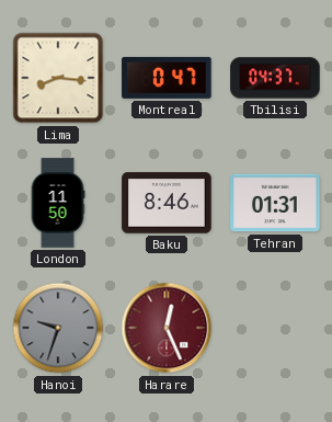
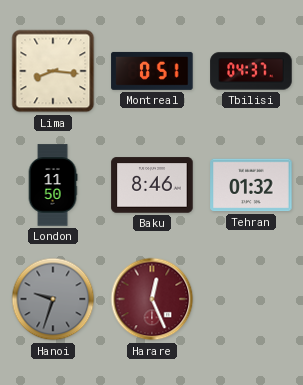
Montreal: 0:47 -> 0:51 (152, 71)
Tehran: 01:31 -> 01:32 (251, 185)
